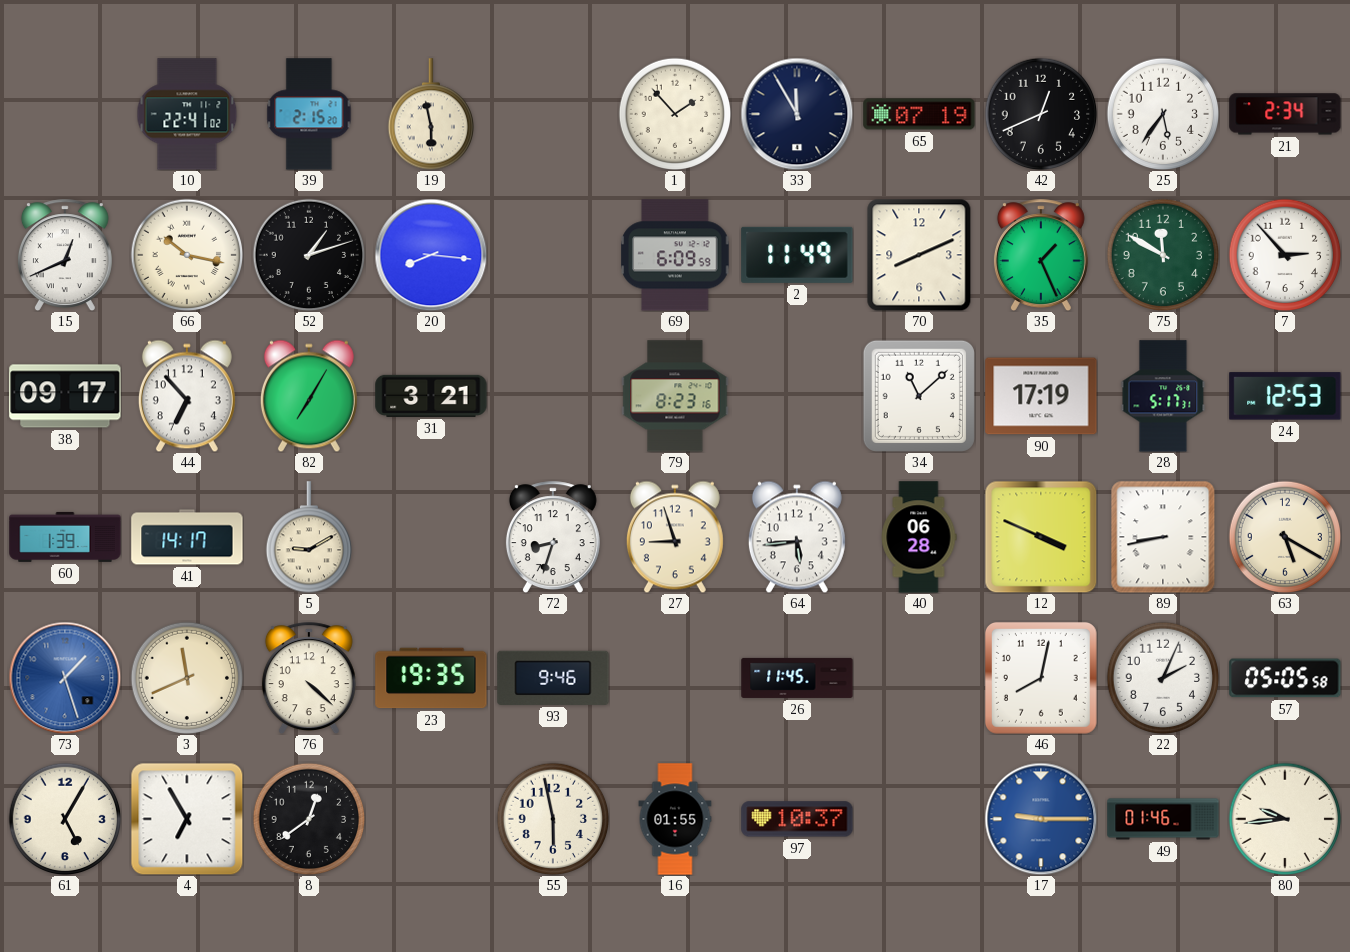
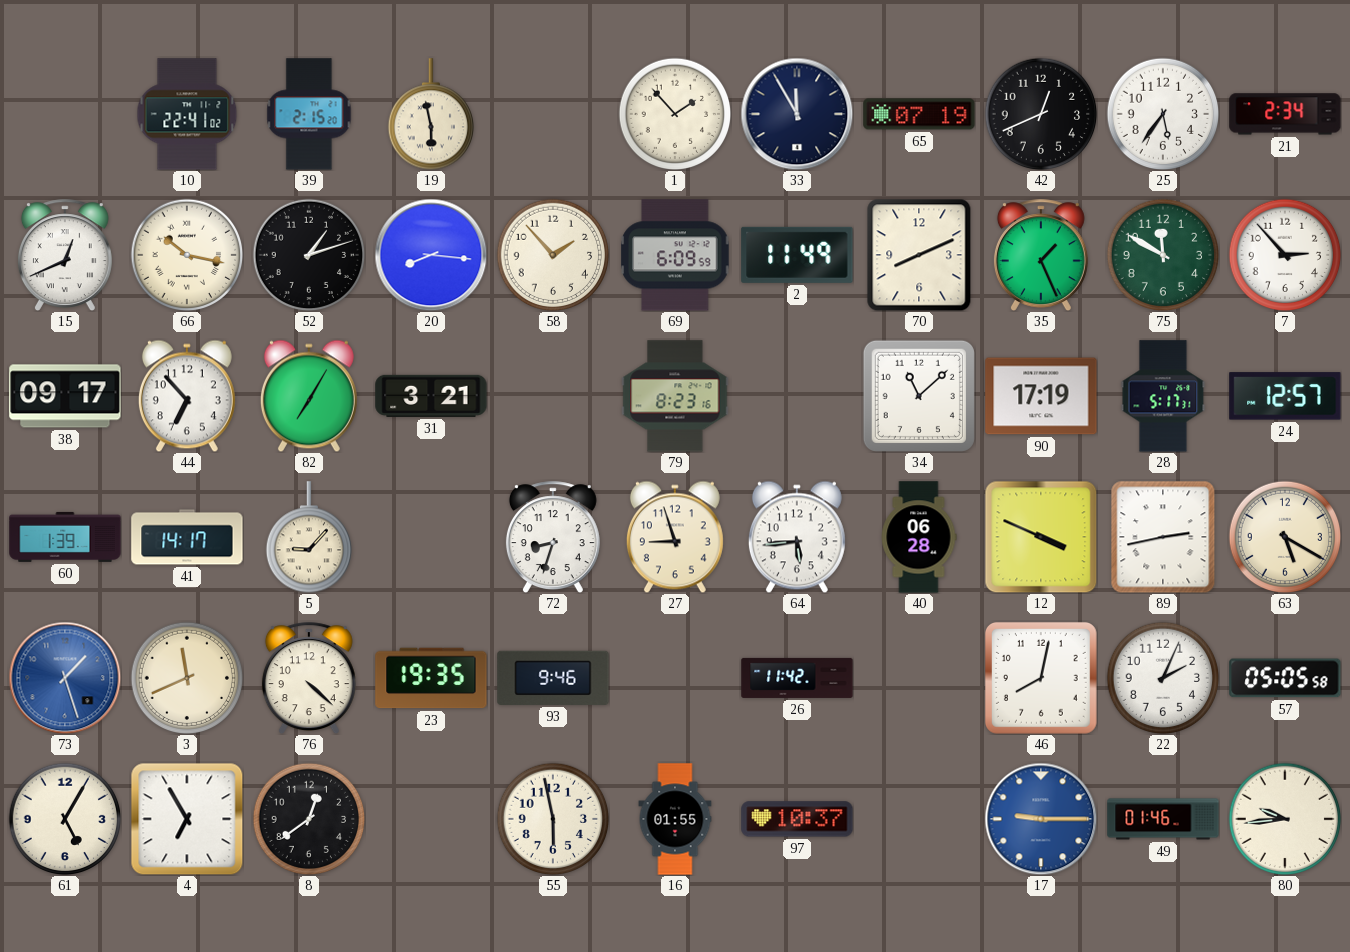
58: none -> 1:53 (553, 255)
24: 12:53 -> 12:57 (1285, 396)
5: 9:10 -> 9:07 (308, 537)
89: 8:43 -> 2:43 (1163, 537)
26: 11:45 -> 11:42 (797, 678)
